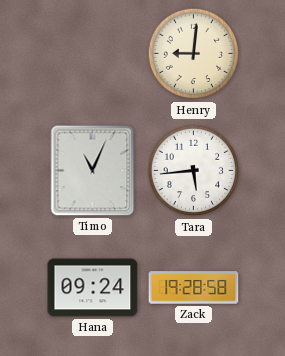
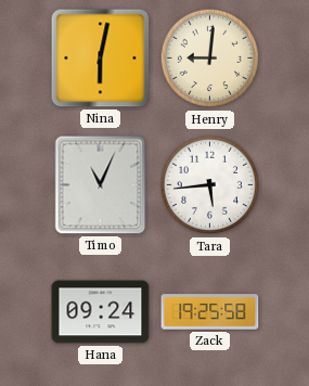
Nina: none -> 6:02 (101, 59)
Zack: 19:28 -> 19:25 (210, 312)
